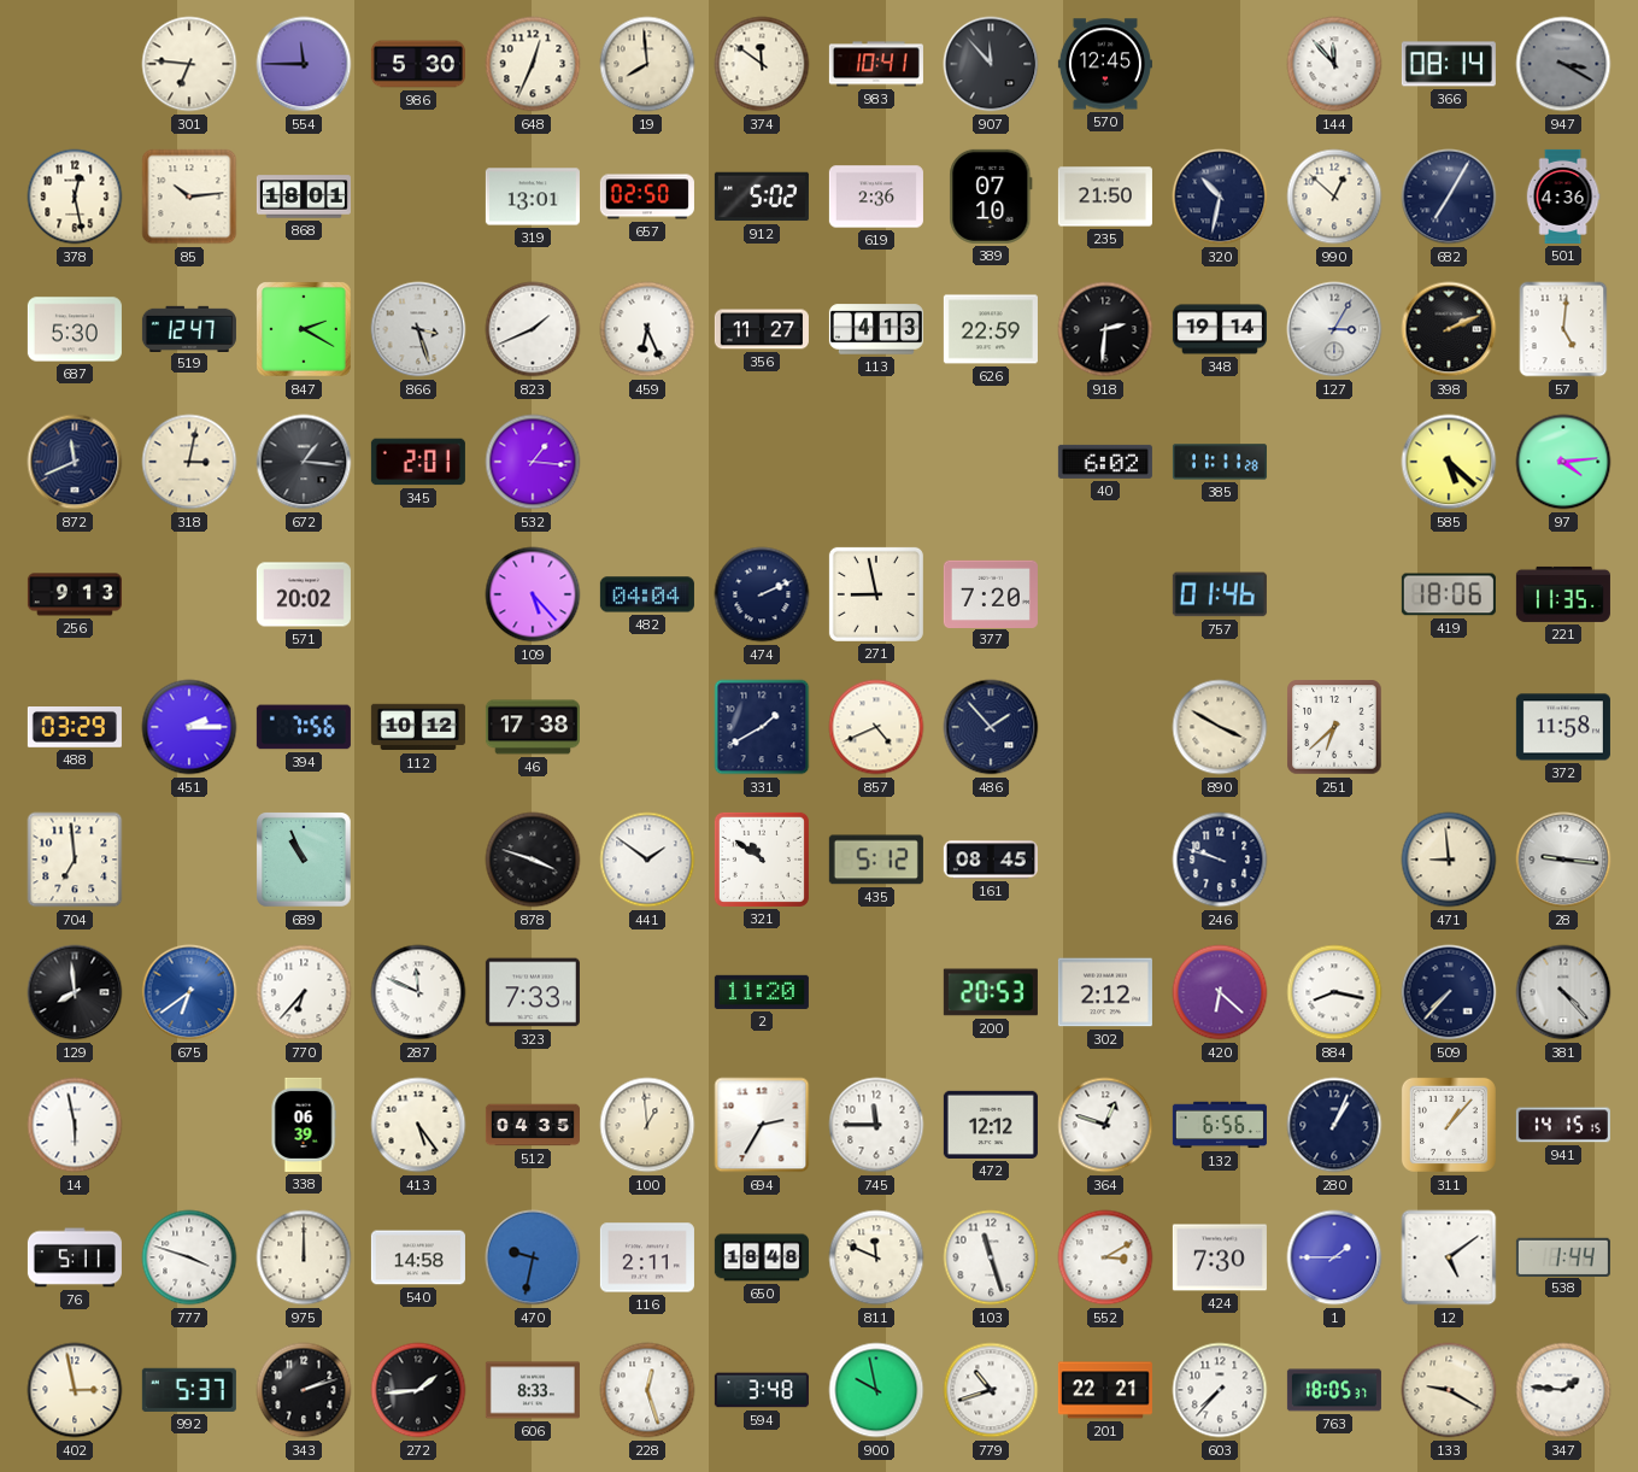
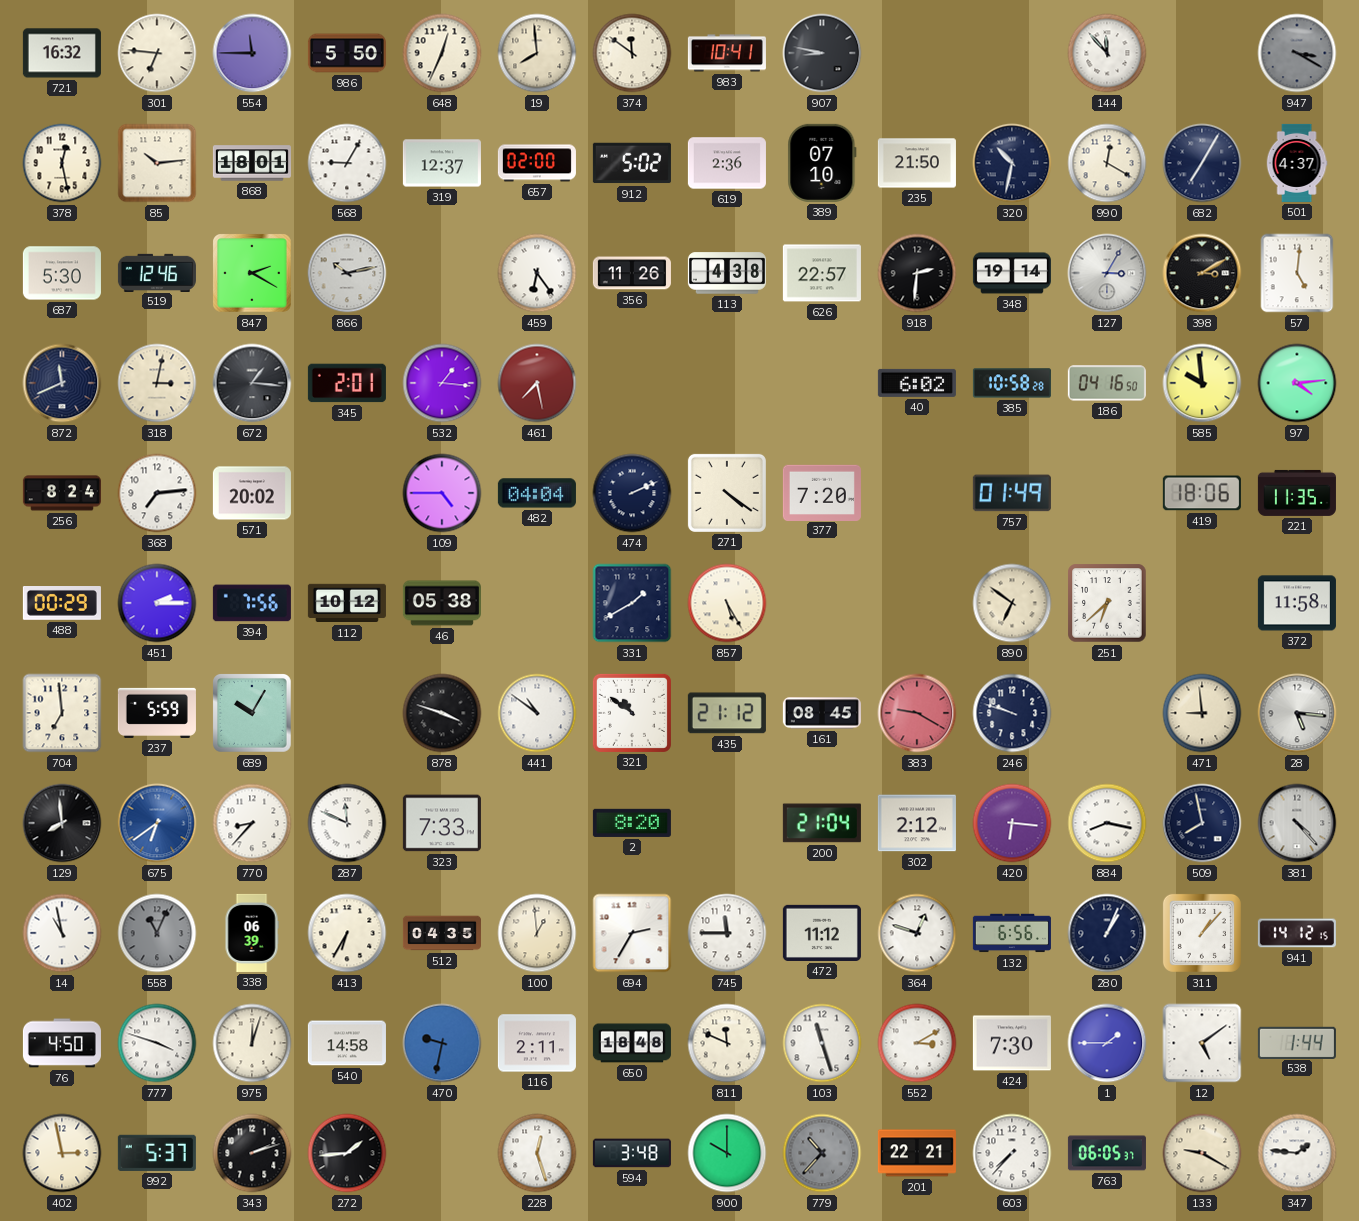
721: none -> 16:32 (62, 53)
986: 5:30 -> 5:50 (347, 53)
907: 11:53 -> 8:47 (822, 53)
570: 12:45 -> none (1105, 64)
366: 08:14 -> none (1449, 64)
568: none -> 9:05 (347, 163)
319: 13:01 -> 12:37 (442, 163)
657: 02:50 -> 02:00 (537, 163)
990: 12:52 -> 12:20 (1107, 163)
501: 4:36 -> 4:37 (1297, 163)
519: 12:47 -> 12:46 (157, 272)
866: 3:27 -> 10:13 (347, 273)
823: 1:41 -> none (533, 329)
459: 6:26 -> 6:24 (537, 273)
356: 11:27 -> 11:26 (632, 273)
113: 4:13 -> 4:38 (727, 273)
626: 22:59 -> 22:57 (822, 273)
398: 2:11 -> 3:10 (1202, 273)
461: none -> 7:28 (537, 383)
385: 11:11 -> 10:58 (1012, 383)
186: none -> 04:16 (1107, 383)
585: 5:22 -> 9:59 (1202, 383)
256: 9:13 -> 8:24 (62, 493)
368: none -> 7:14 (157, 493)
109: 5:23 -> 4:45 (442, 493)
271: 8:58 -> 4:21 (727, 493)
757: 01:46 -> 01:49 (1012, 493)
488: 03:29 -> 00:29 (62, 604)
46: 17:38 -> 05:38 (442, 603)
857: 4:41 -> 5:25 (727, 603)
486: 1:53 -> none (991, 727)
890: 3:50 -> 6:51 (1012, 603)
237: none -> 5:59 (157, 713)
689: 10:56 -> 10:05 (253, 714)
441: 1:51 -> 10:51 (537, 713)
435: 5:12 -> 21:12 (727, 713)
383: none -> 9:20 (917, 713)
28: 9:16 -> 5:16 (1297, 713)
770: 6:37 -> 8:37 (252, 823)
2: 11:20 -> 8:20 (632, 823)
200: 20:53 -> 21:04 (822, 823)
420: 6:22 -> 6:16 (1012, 823)
509: 7:37 -> 7:58 (1202, 823)
14: 5:58 -> 10:58 (62, 933)
558: none -> 11:04 (157, 933)
413: 5:24 -> 6:35 (347, 933)
472: 12:12 -> 11:12 (822, 933)
941: 14:15 -> 14:12 (1297, 933)
76: 5:11 -> 4:50 (62, 1043)
975: 12:00 -> 12:03 (252, 1043)
606: 8:33 -> none (533, 1390)
900: 9:58 -> 10:00 (727, 1153)
779: 10:42 -> 10:37 (822, 1153)
779 dial: white -> grey (822, 1153)
763: 18:05 -> 06:05 (1107, 1153)
